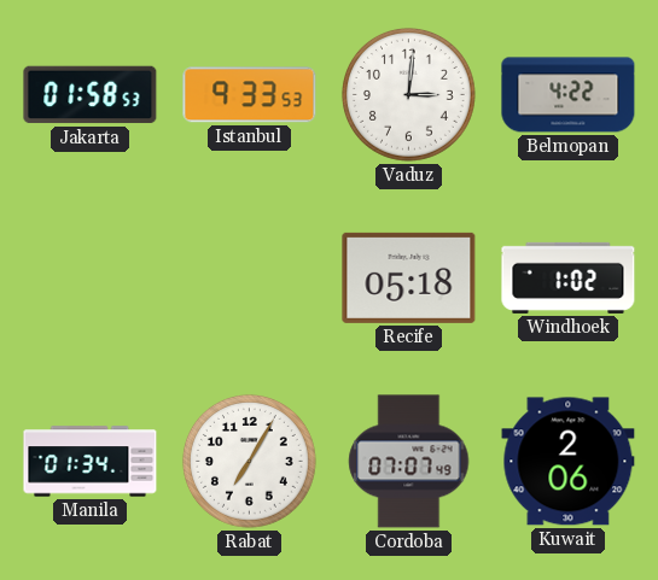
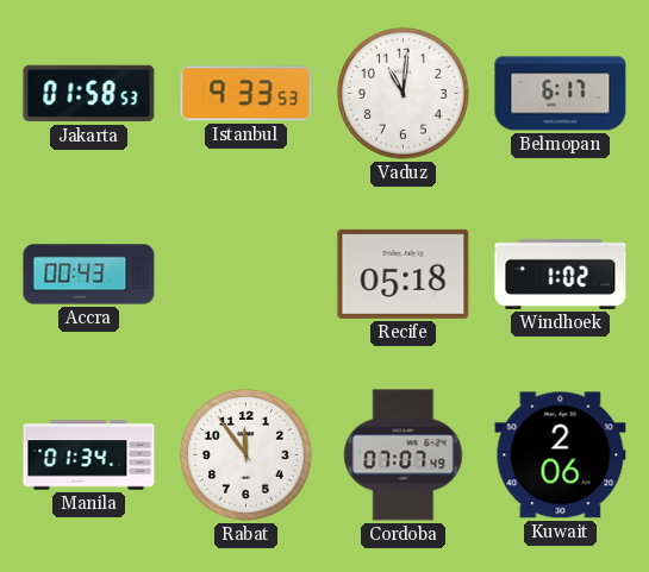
Vaduz: 3:01 -> 11:01 (402, 93)
Belmopan: 4:22 -> 6:17 (561, 94)
Accra: none -> 00:43 (89, 275)
Rabat: 7:05 -> 11:54 (245, 454)
